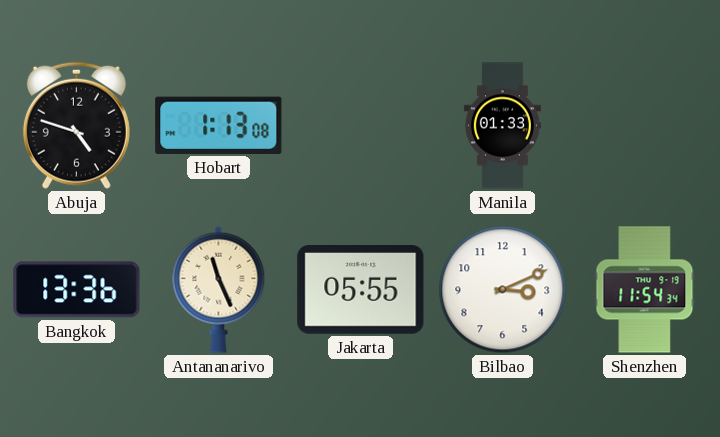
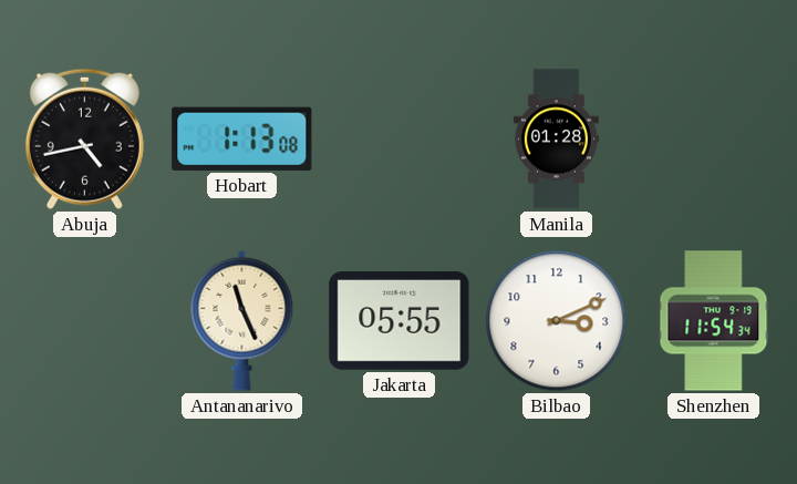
Abuja: 4:48 -> 4:43 (84, 138)
Manila: 01:33 -> 01:28 (556, 140)
Bangkok: 13:36 -> none (77, 290)
